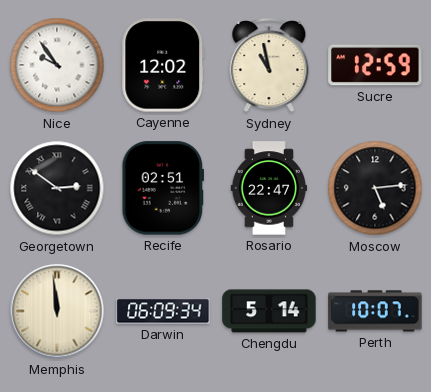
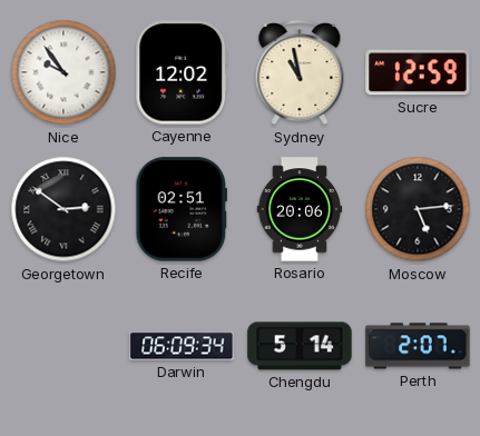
Rosario: 22:47 -> 20:06 (300, 209)
Memphis: 11:59 -> none (57, 311)
Perth: 10:07 -> 2:07 (418, 346)
